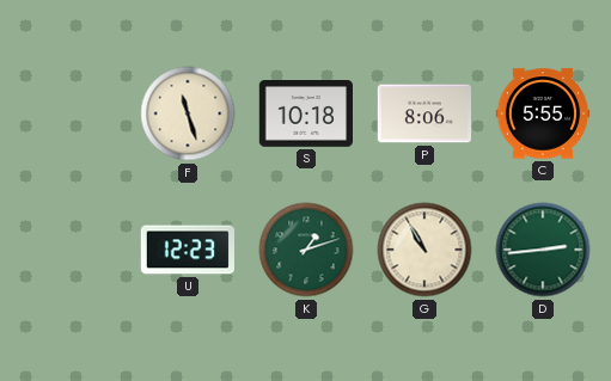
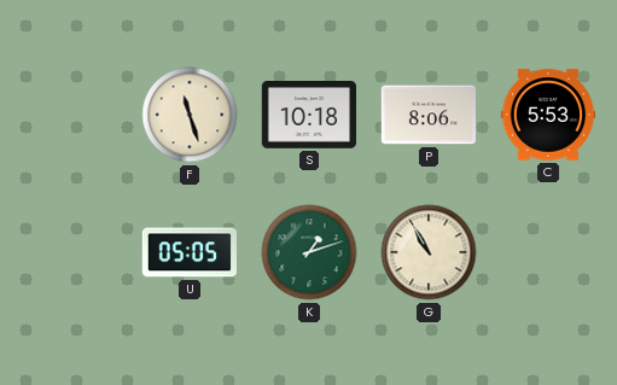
C: 5:55 -> 5:53 (548, 115)
U: 12:23 -> 05:05 (188, 252)
D: 2:44 -> none (543, 250)
